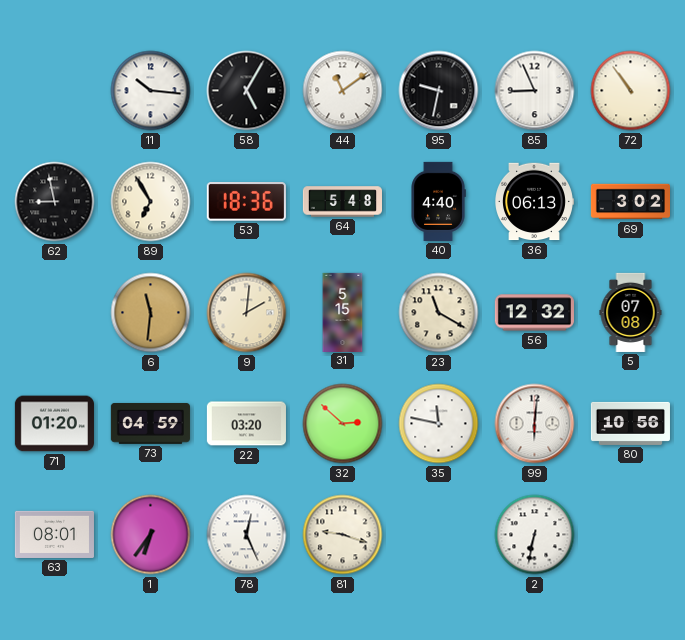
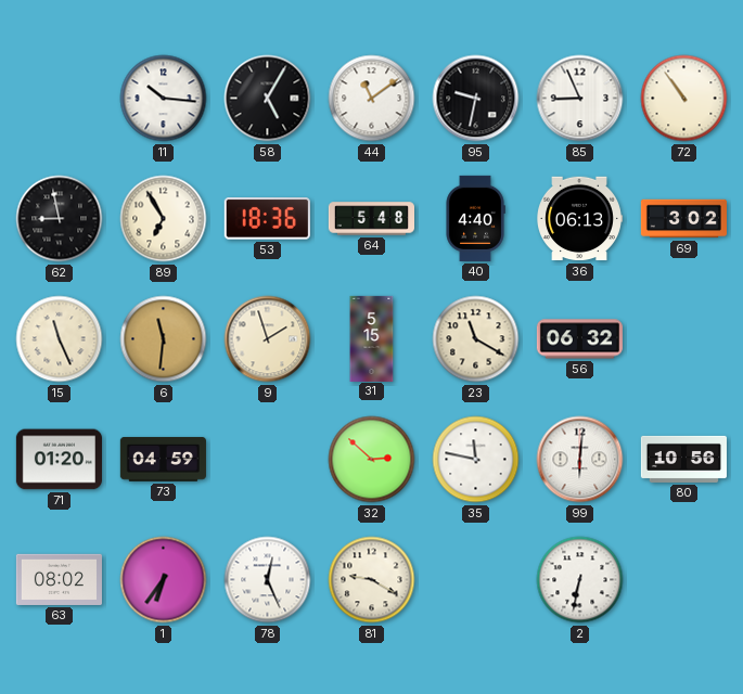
15: none -> 11:26 (60, 339)
9: 2:01 -> 1:57 (268, 339)
56: 12:32 -> 06:32 (579, 339)
5: 07:08 -> none (631, 312)
22: 03:20 -> none (246, 424)
63: 08:01 -> 08:02 (59, 579)
81: 9:18 -> 9:20 (372, 580)
